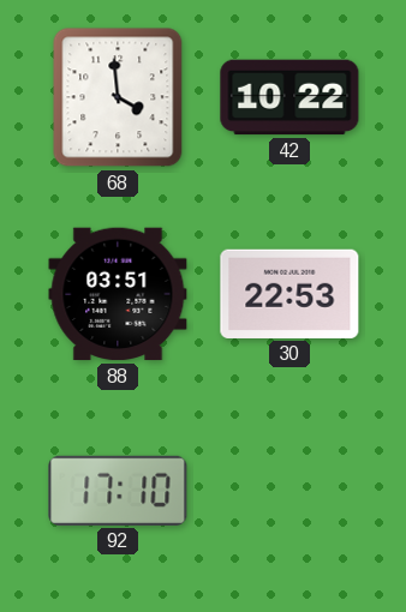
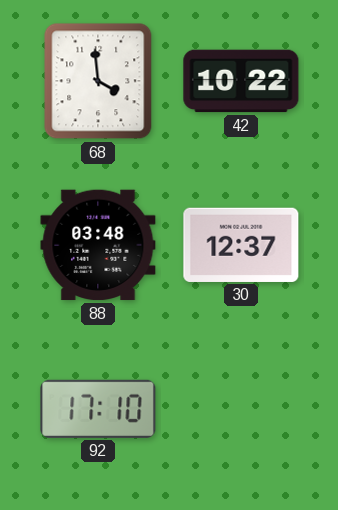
88: 03:51 -> 03:48 (98, 245)
30: 22:53 -> 12:37 (241, 245)
